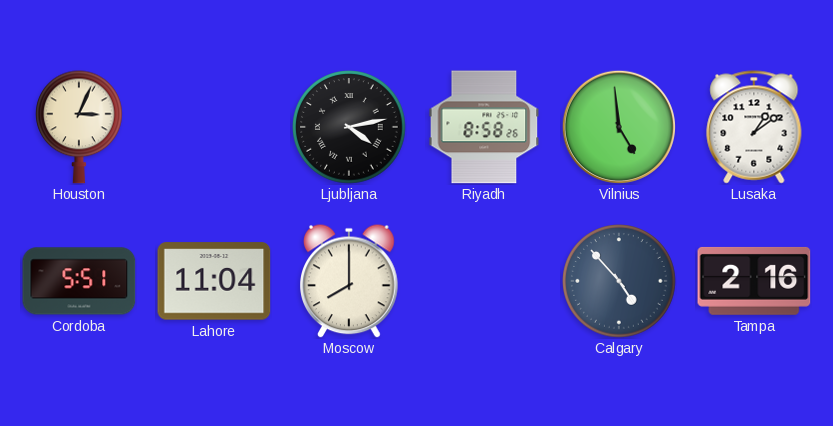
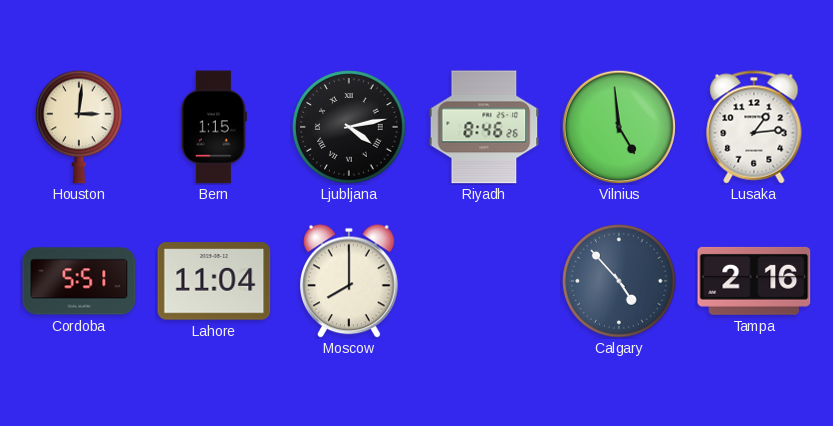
Houston: 3:04 -> 3:01 (80, 127)
Bern: none -> 1:15 (214, 127)
Riyadh: 8:58 -> 8:46 (484, 127)
Lusaka: 1:09 -> 1:14 (754, 127)
